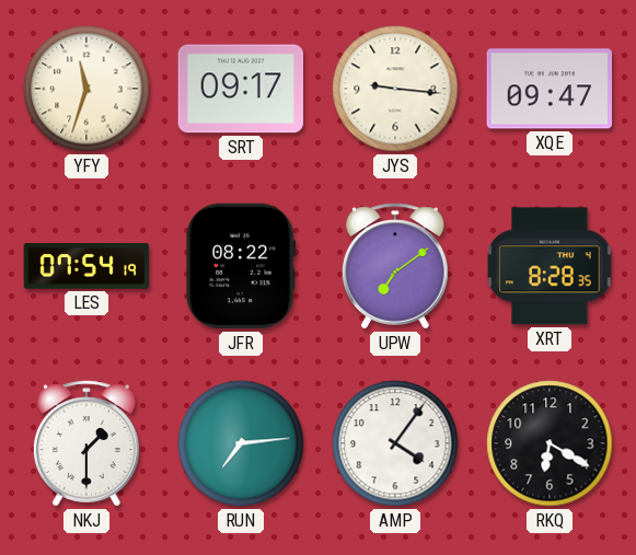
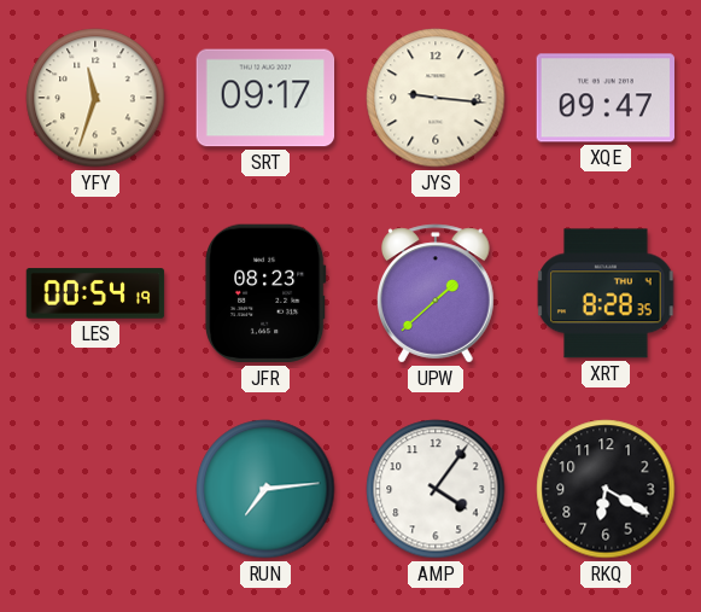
LES: 07:54 -> 00:54 (95, 293)
JFR: 08:22 -> 08:23 (267, 293)
UPW: 7:09 -> 1:38 (437, 293)
NKJ: 1:30 -> none (88, 443)
